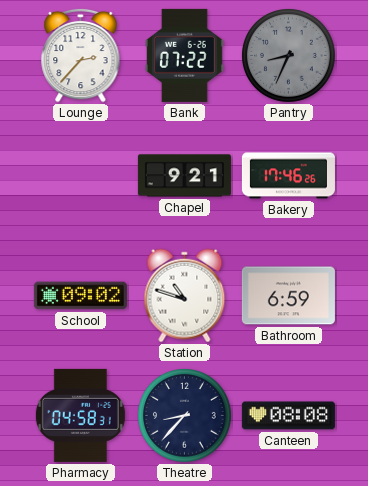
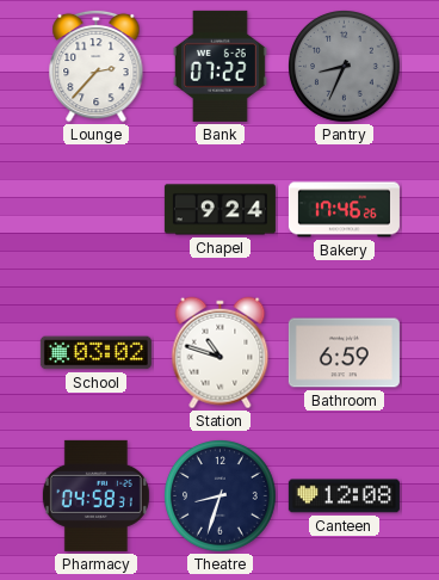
Chapel: 9:21 -> 9:24 (219, 210)
School: 09:02 -> 03:02 (95, 353)
Theatre: 8:37 -> 8:33 (221, 496)
Canteen: 08:08 -> 12:08 (344, 496)
